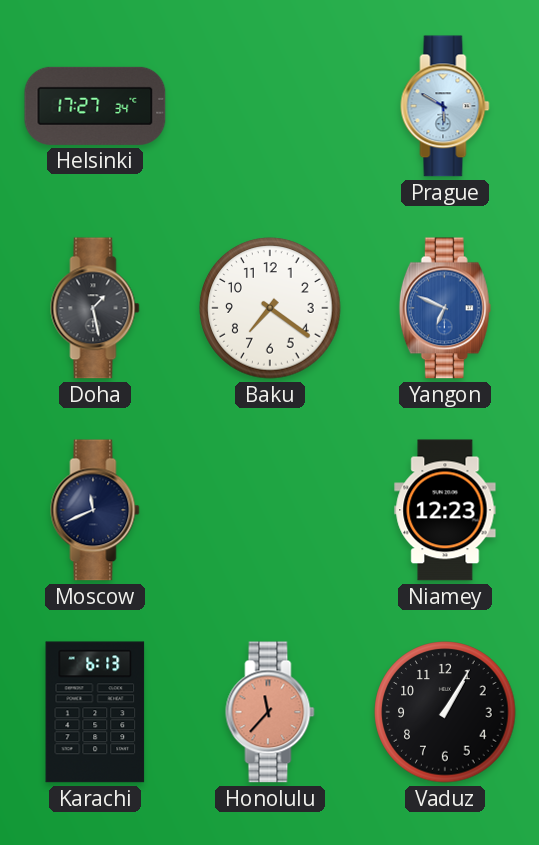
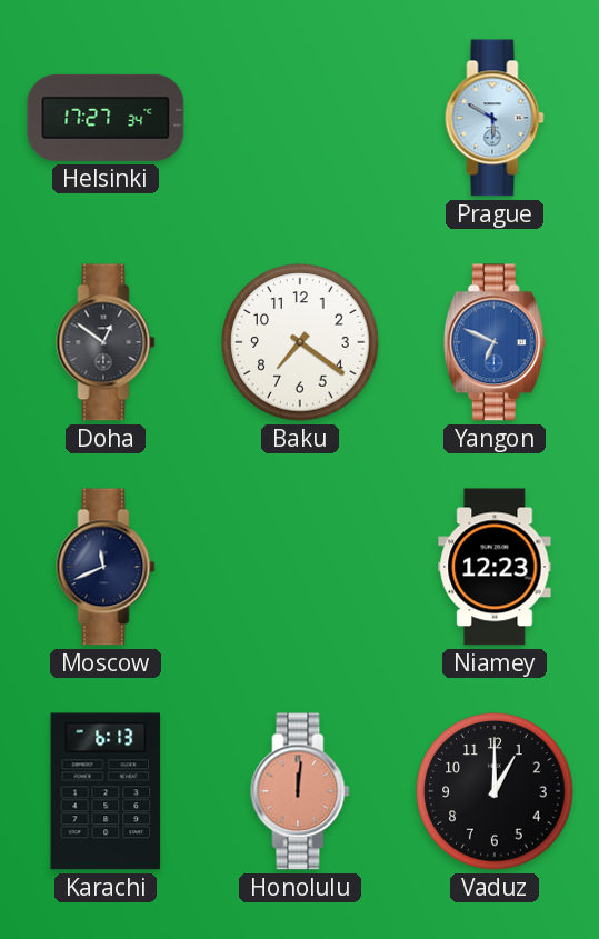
Doha: 1:28 -> 12:51 (106, 342)
Honolulu: 11:37 -> 12:01 (300, 791)
Vaduz: 1:05 -> 1:00 (495, 791)
